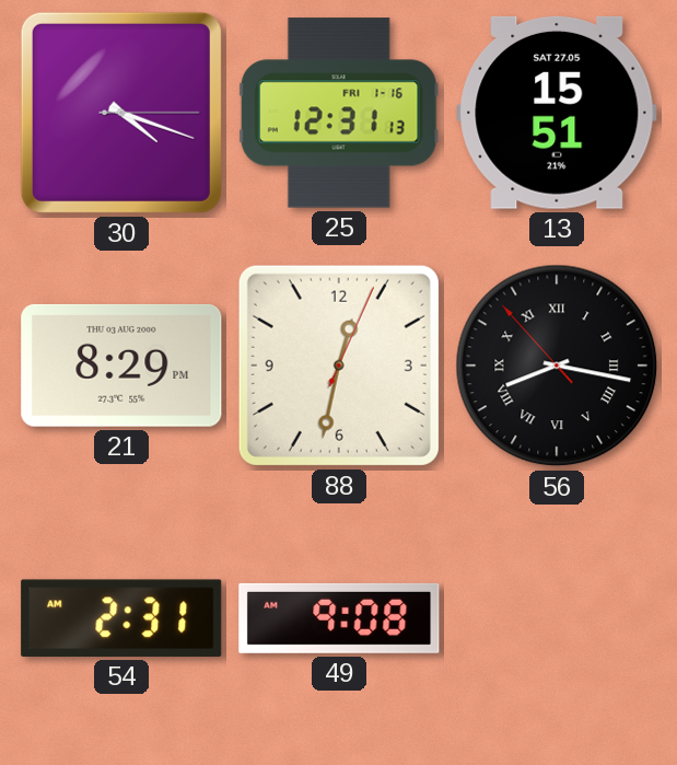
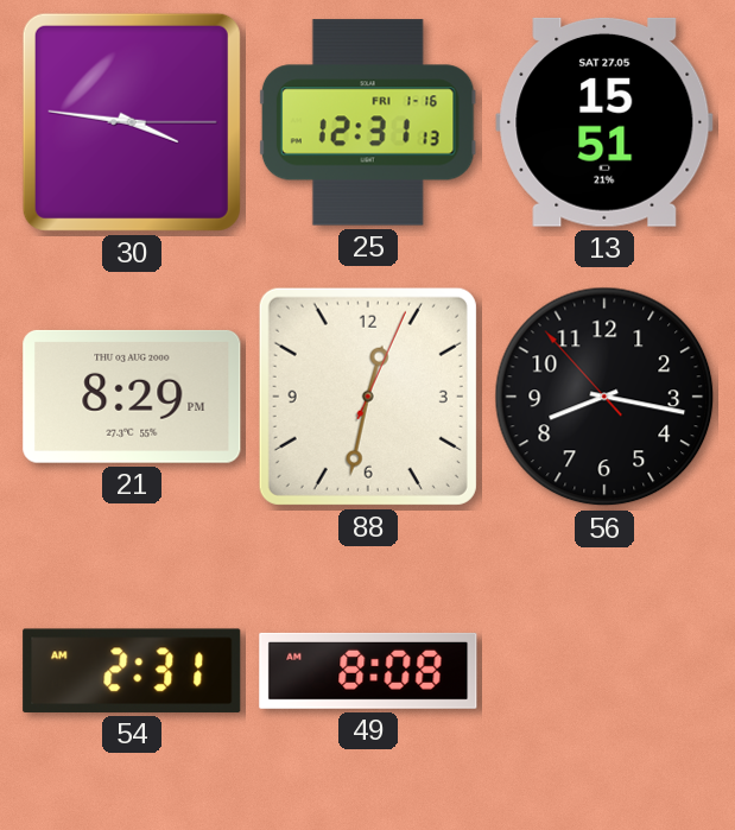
30: 4:18 -> 3:46 (132, 122)
56 numerals: Roman -> Arabic (604, 397)
49: 9:08 -> 8:08 (368, 671)
